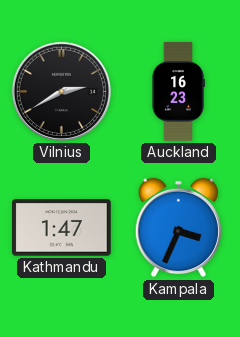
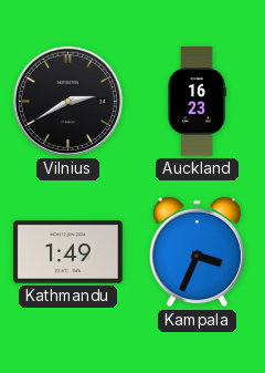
Kathmandu: 1:47 -> 1:49 (68, 252)
